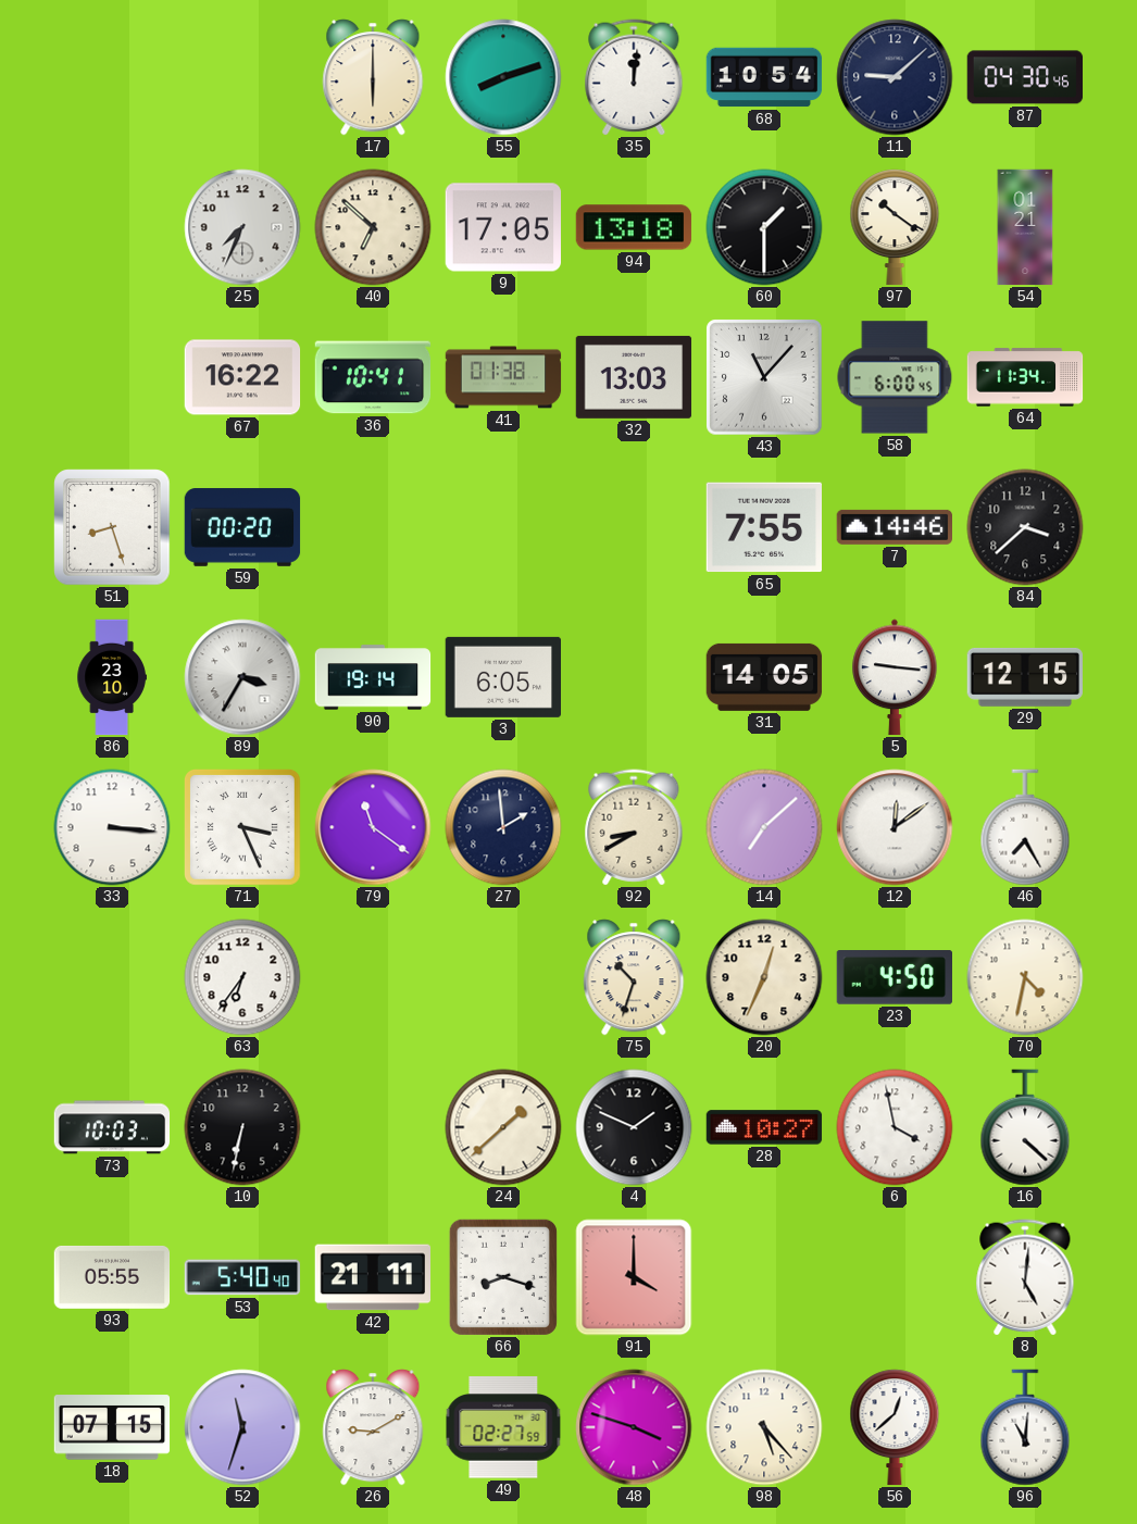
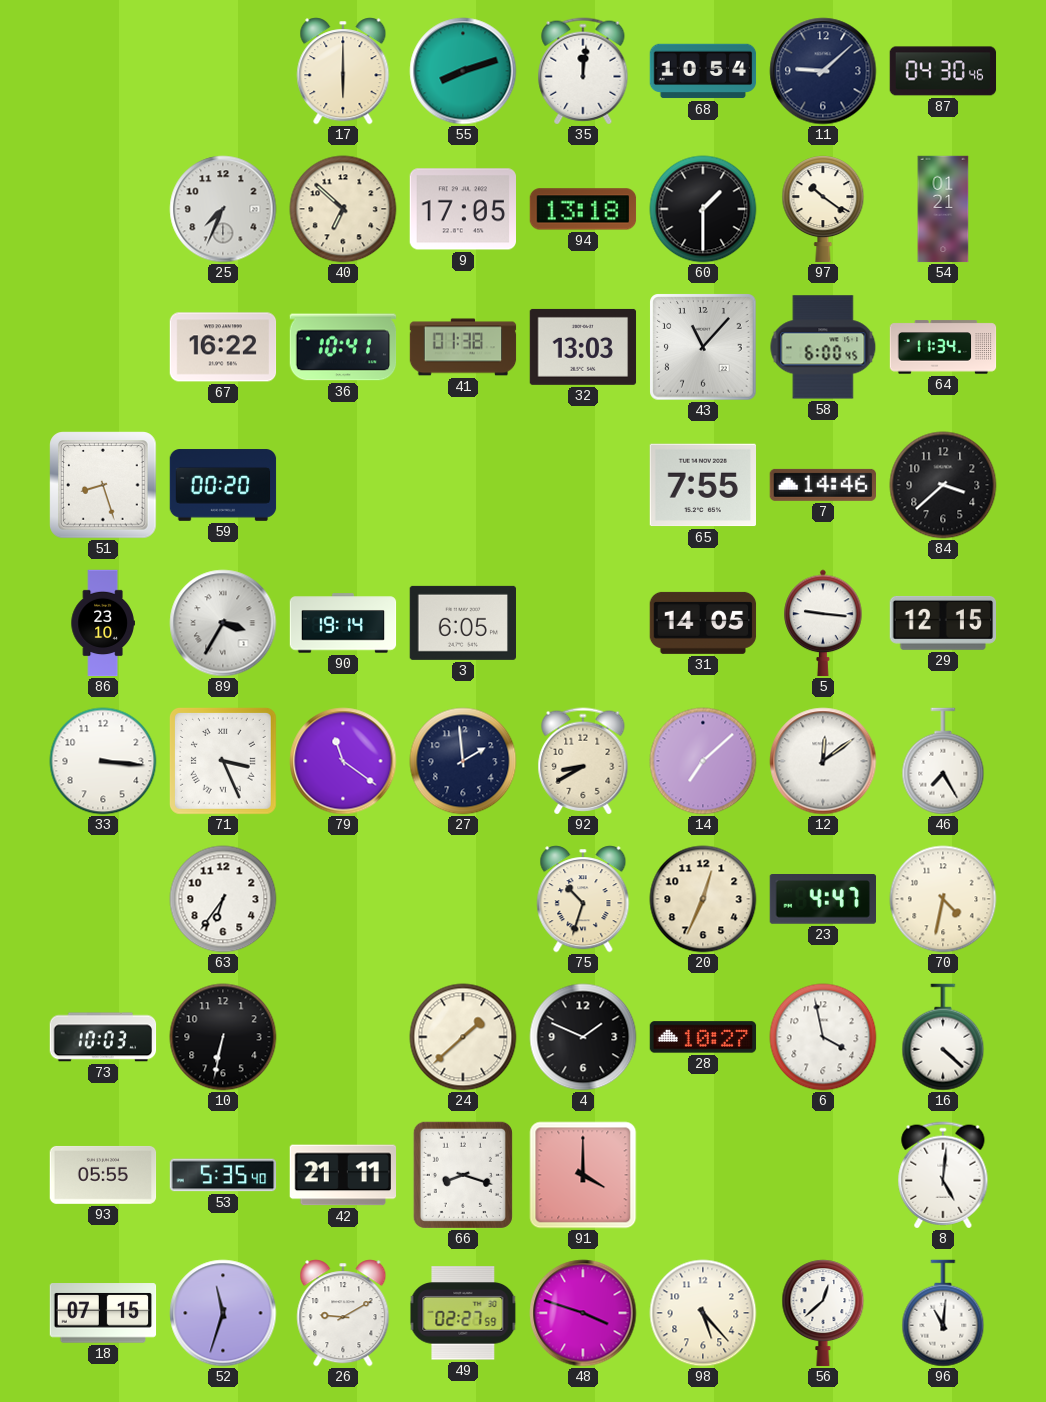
23: 4:50 -> 4:47 (822, 900)
53: 5:40 -> 5:35 (223, 1175)
